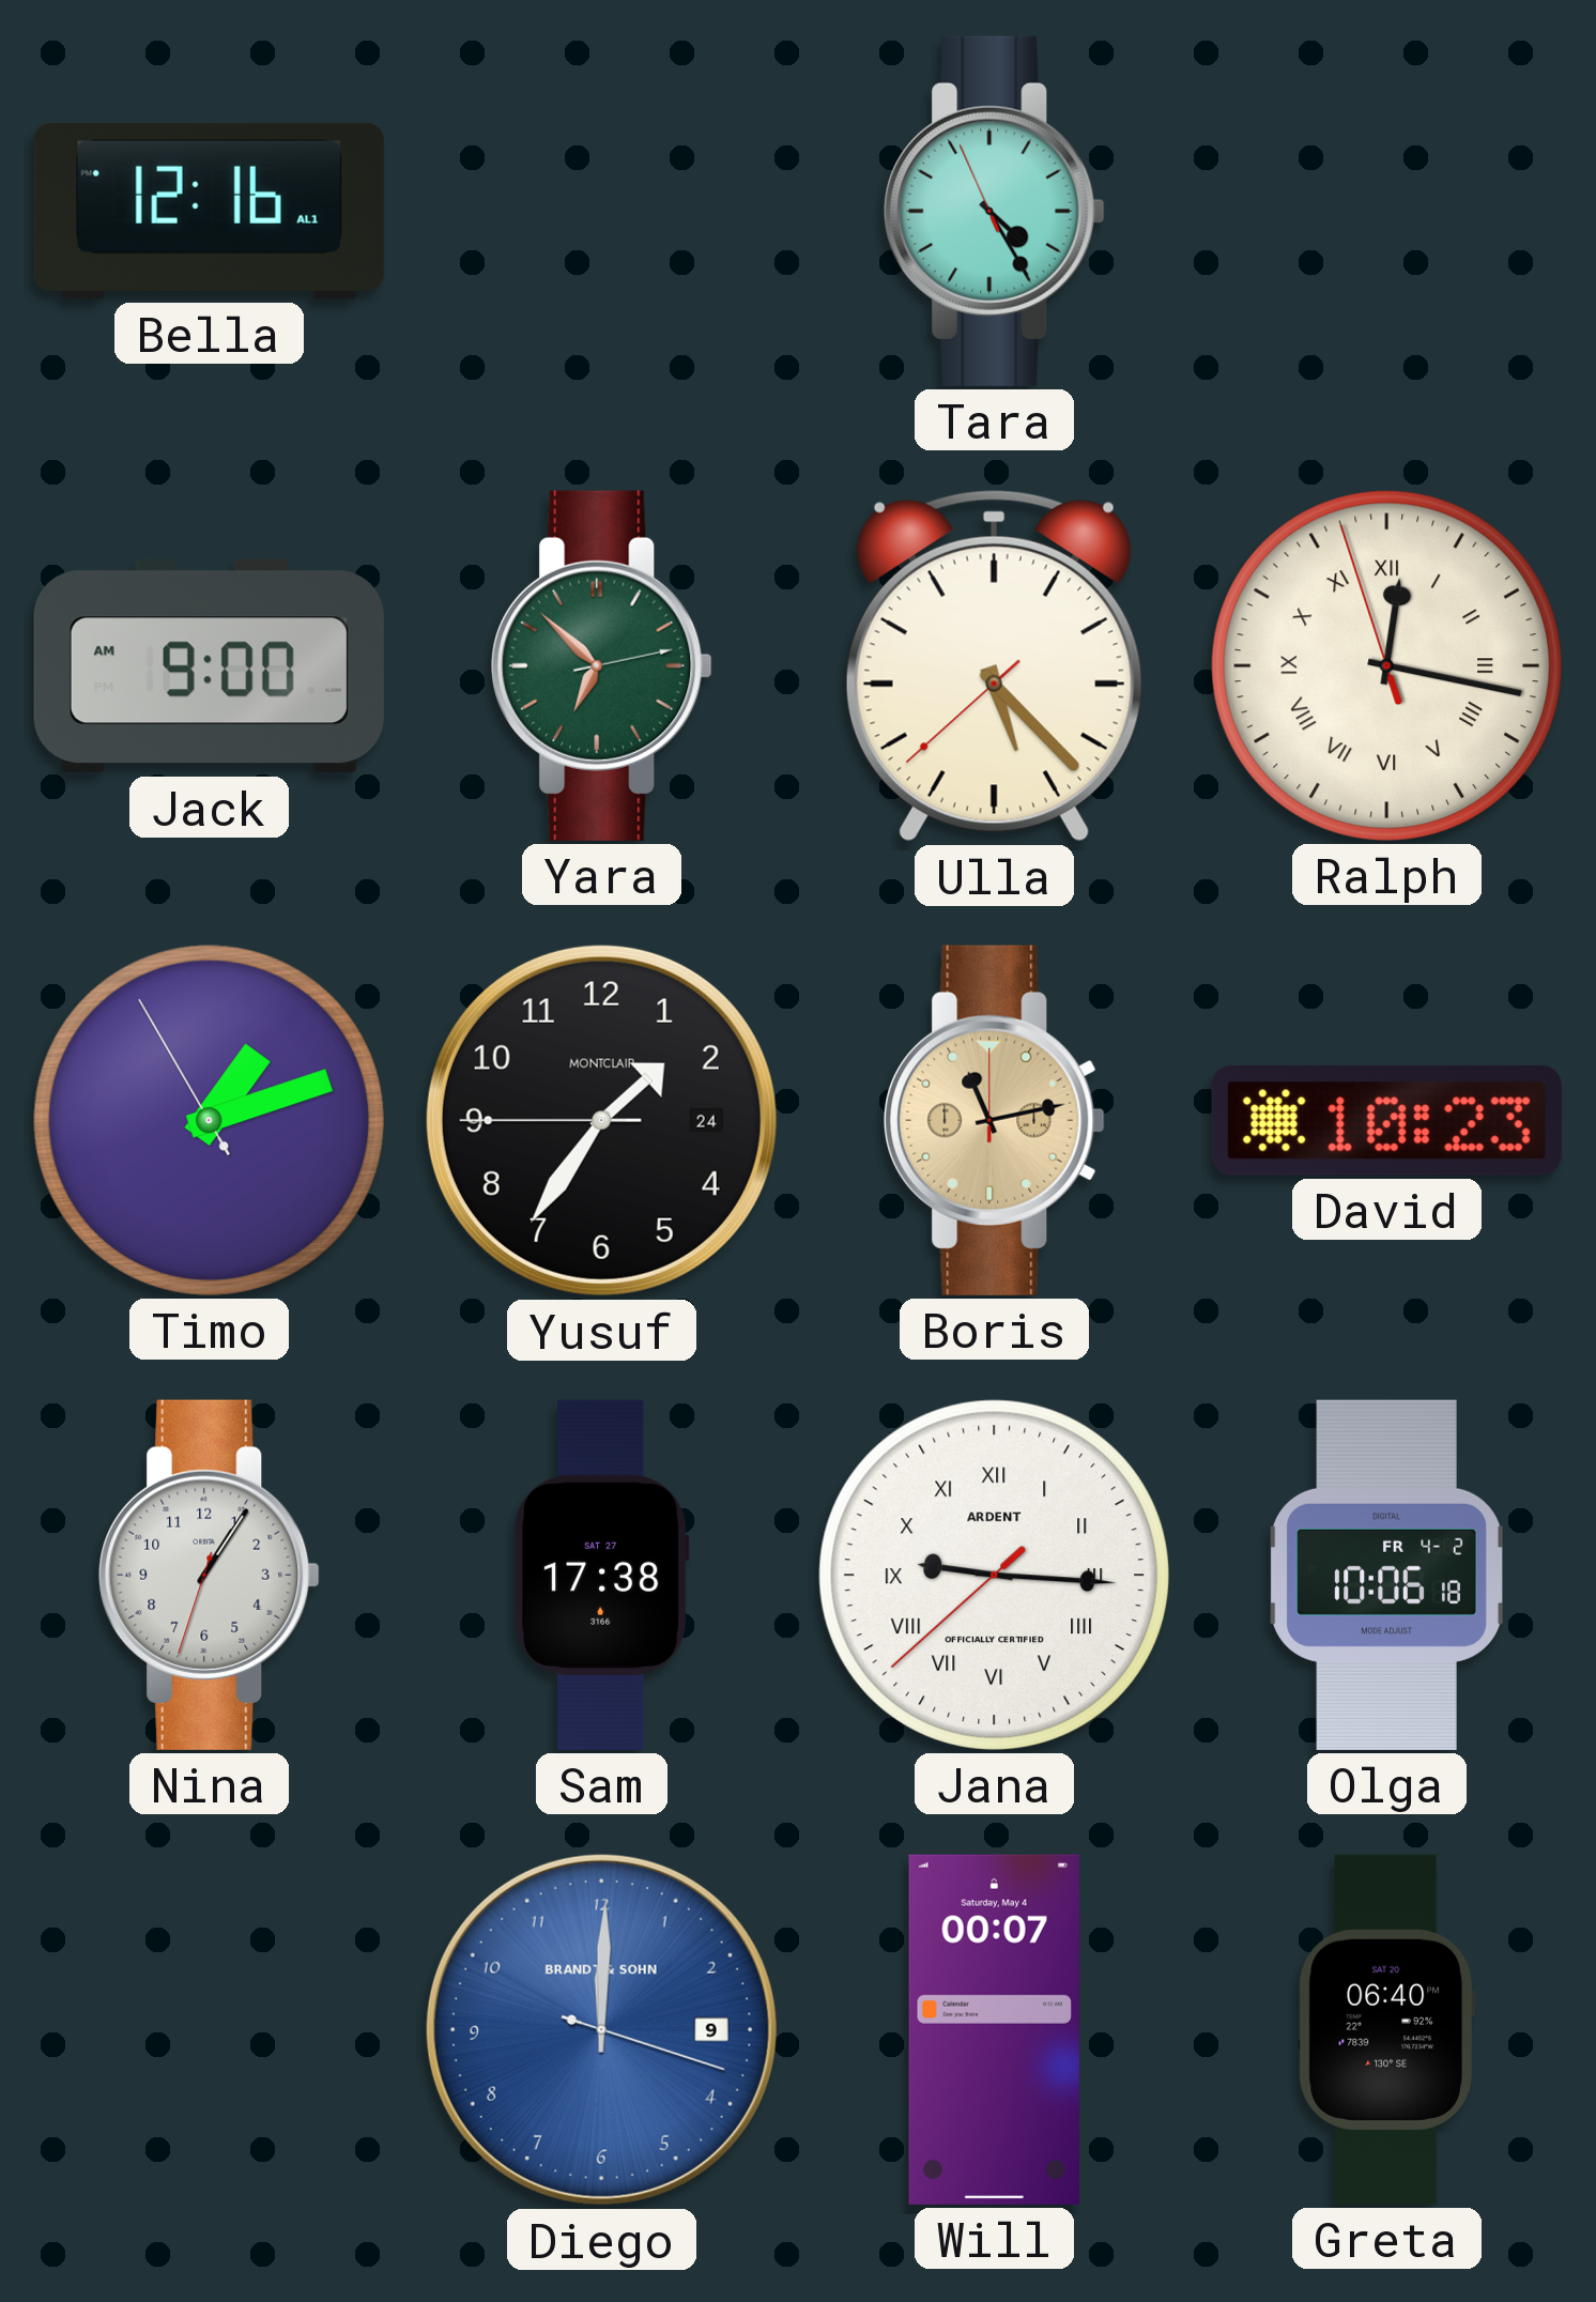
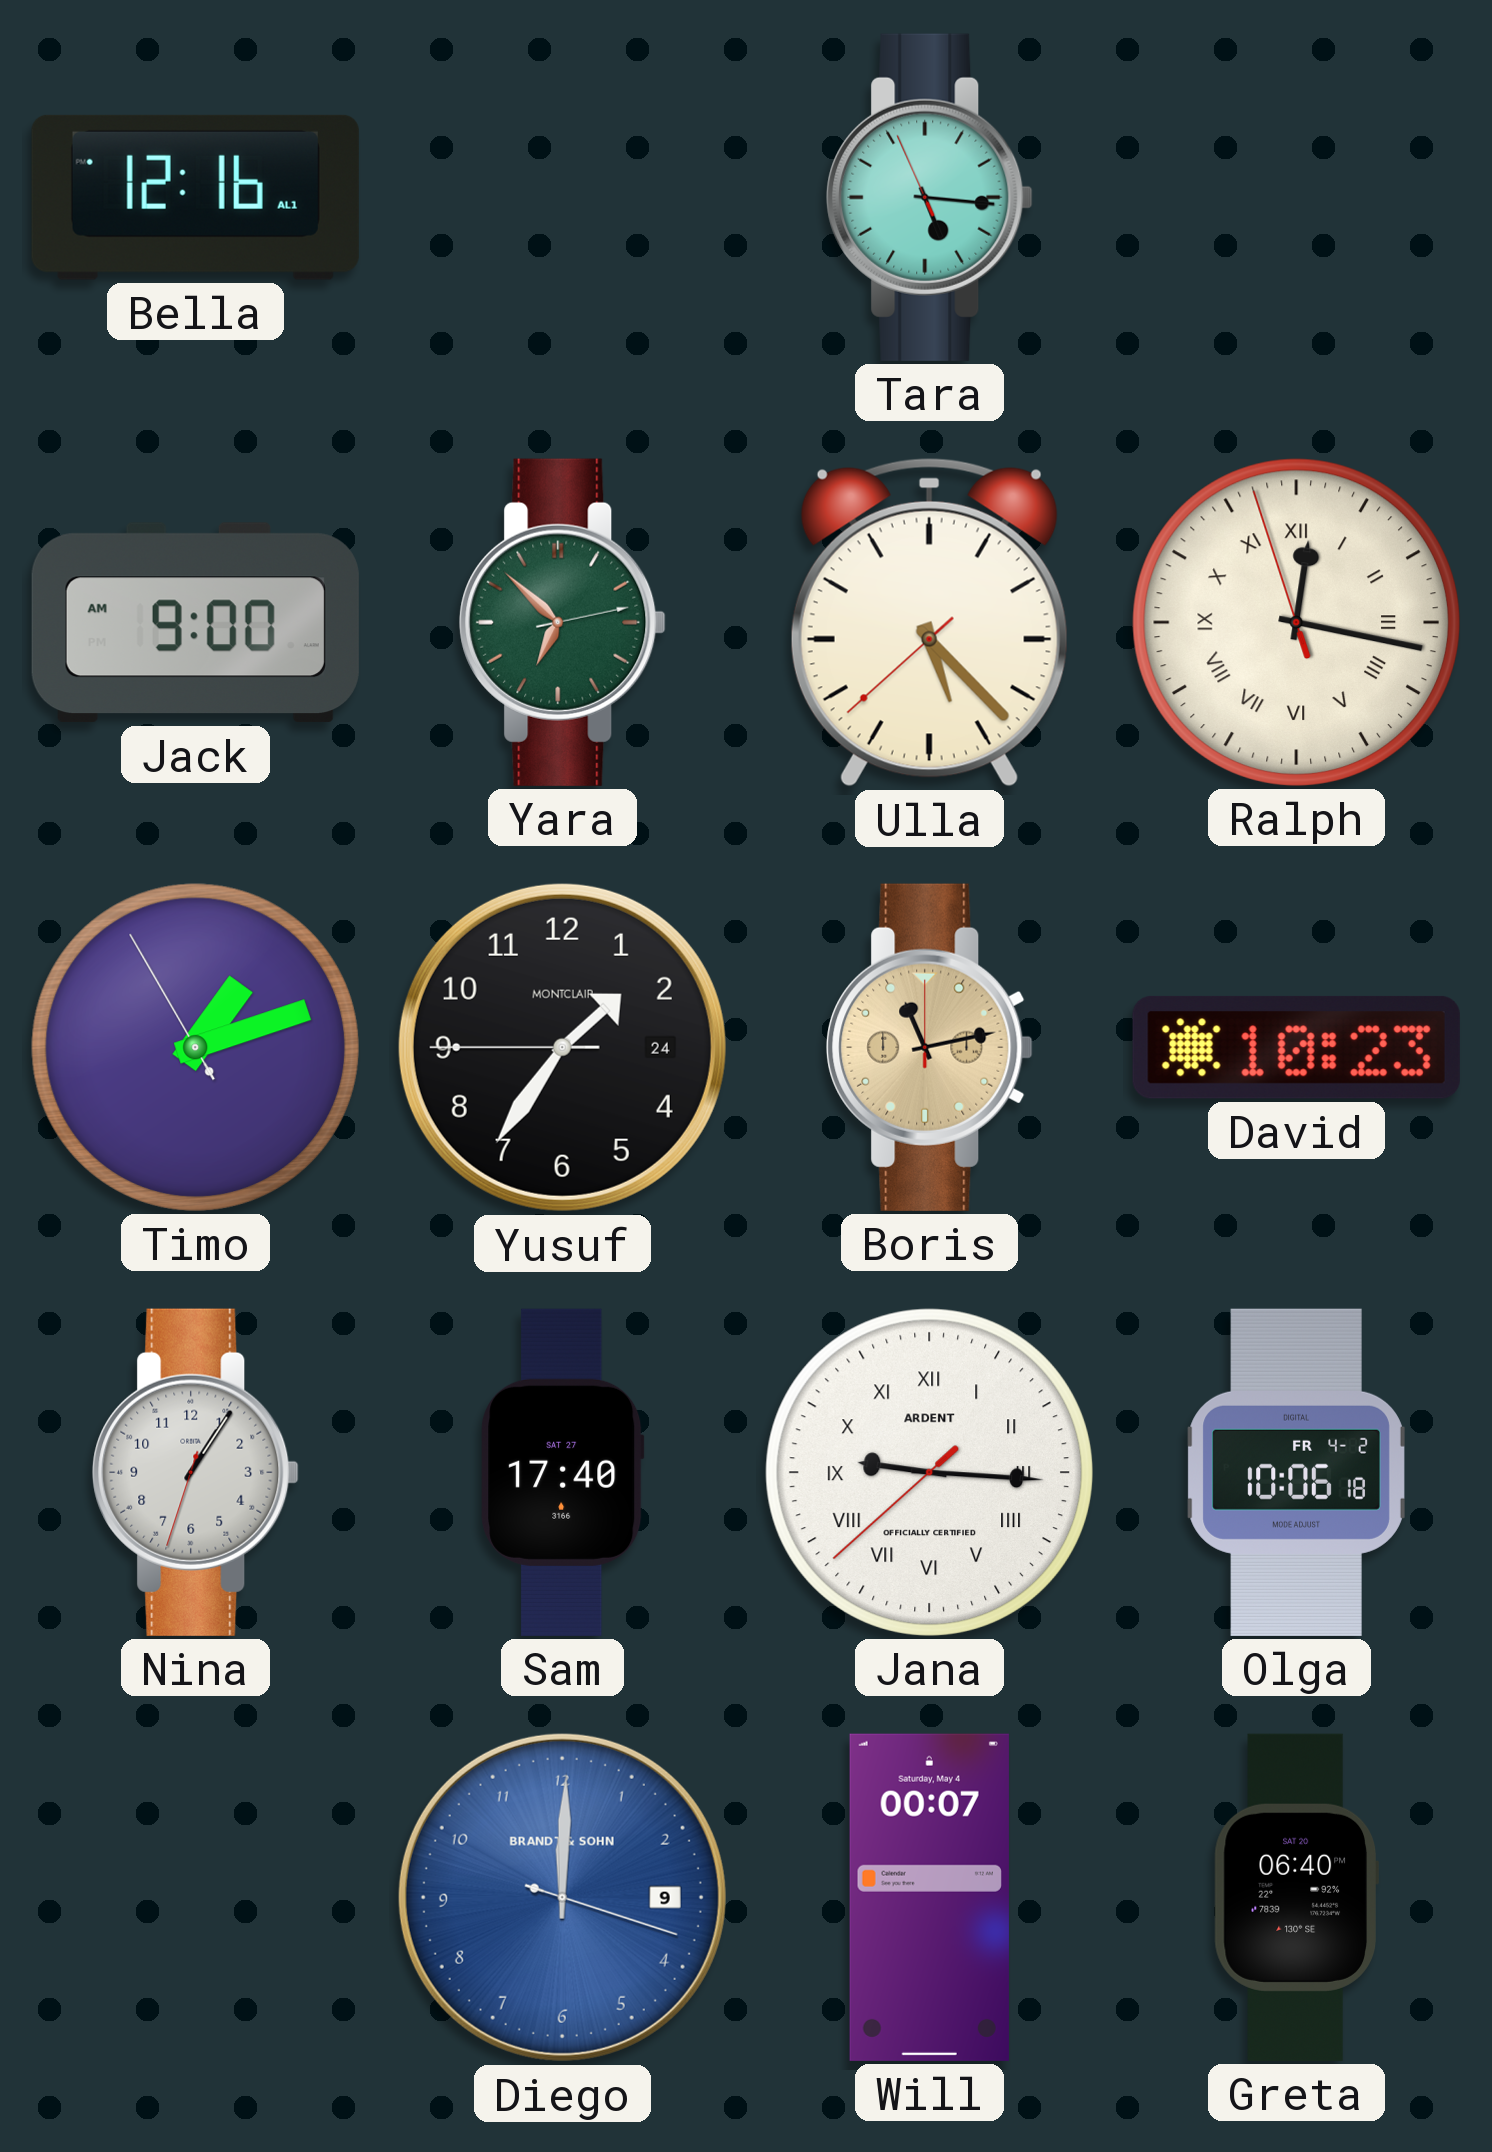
Tara: 4:24 -> 5:15 (930, 197)
Sam: 17:38 -> 17:40 (563, 1472)
